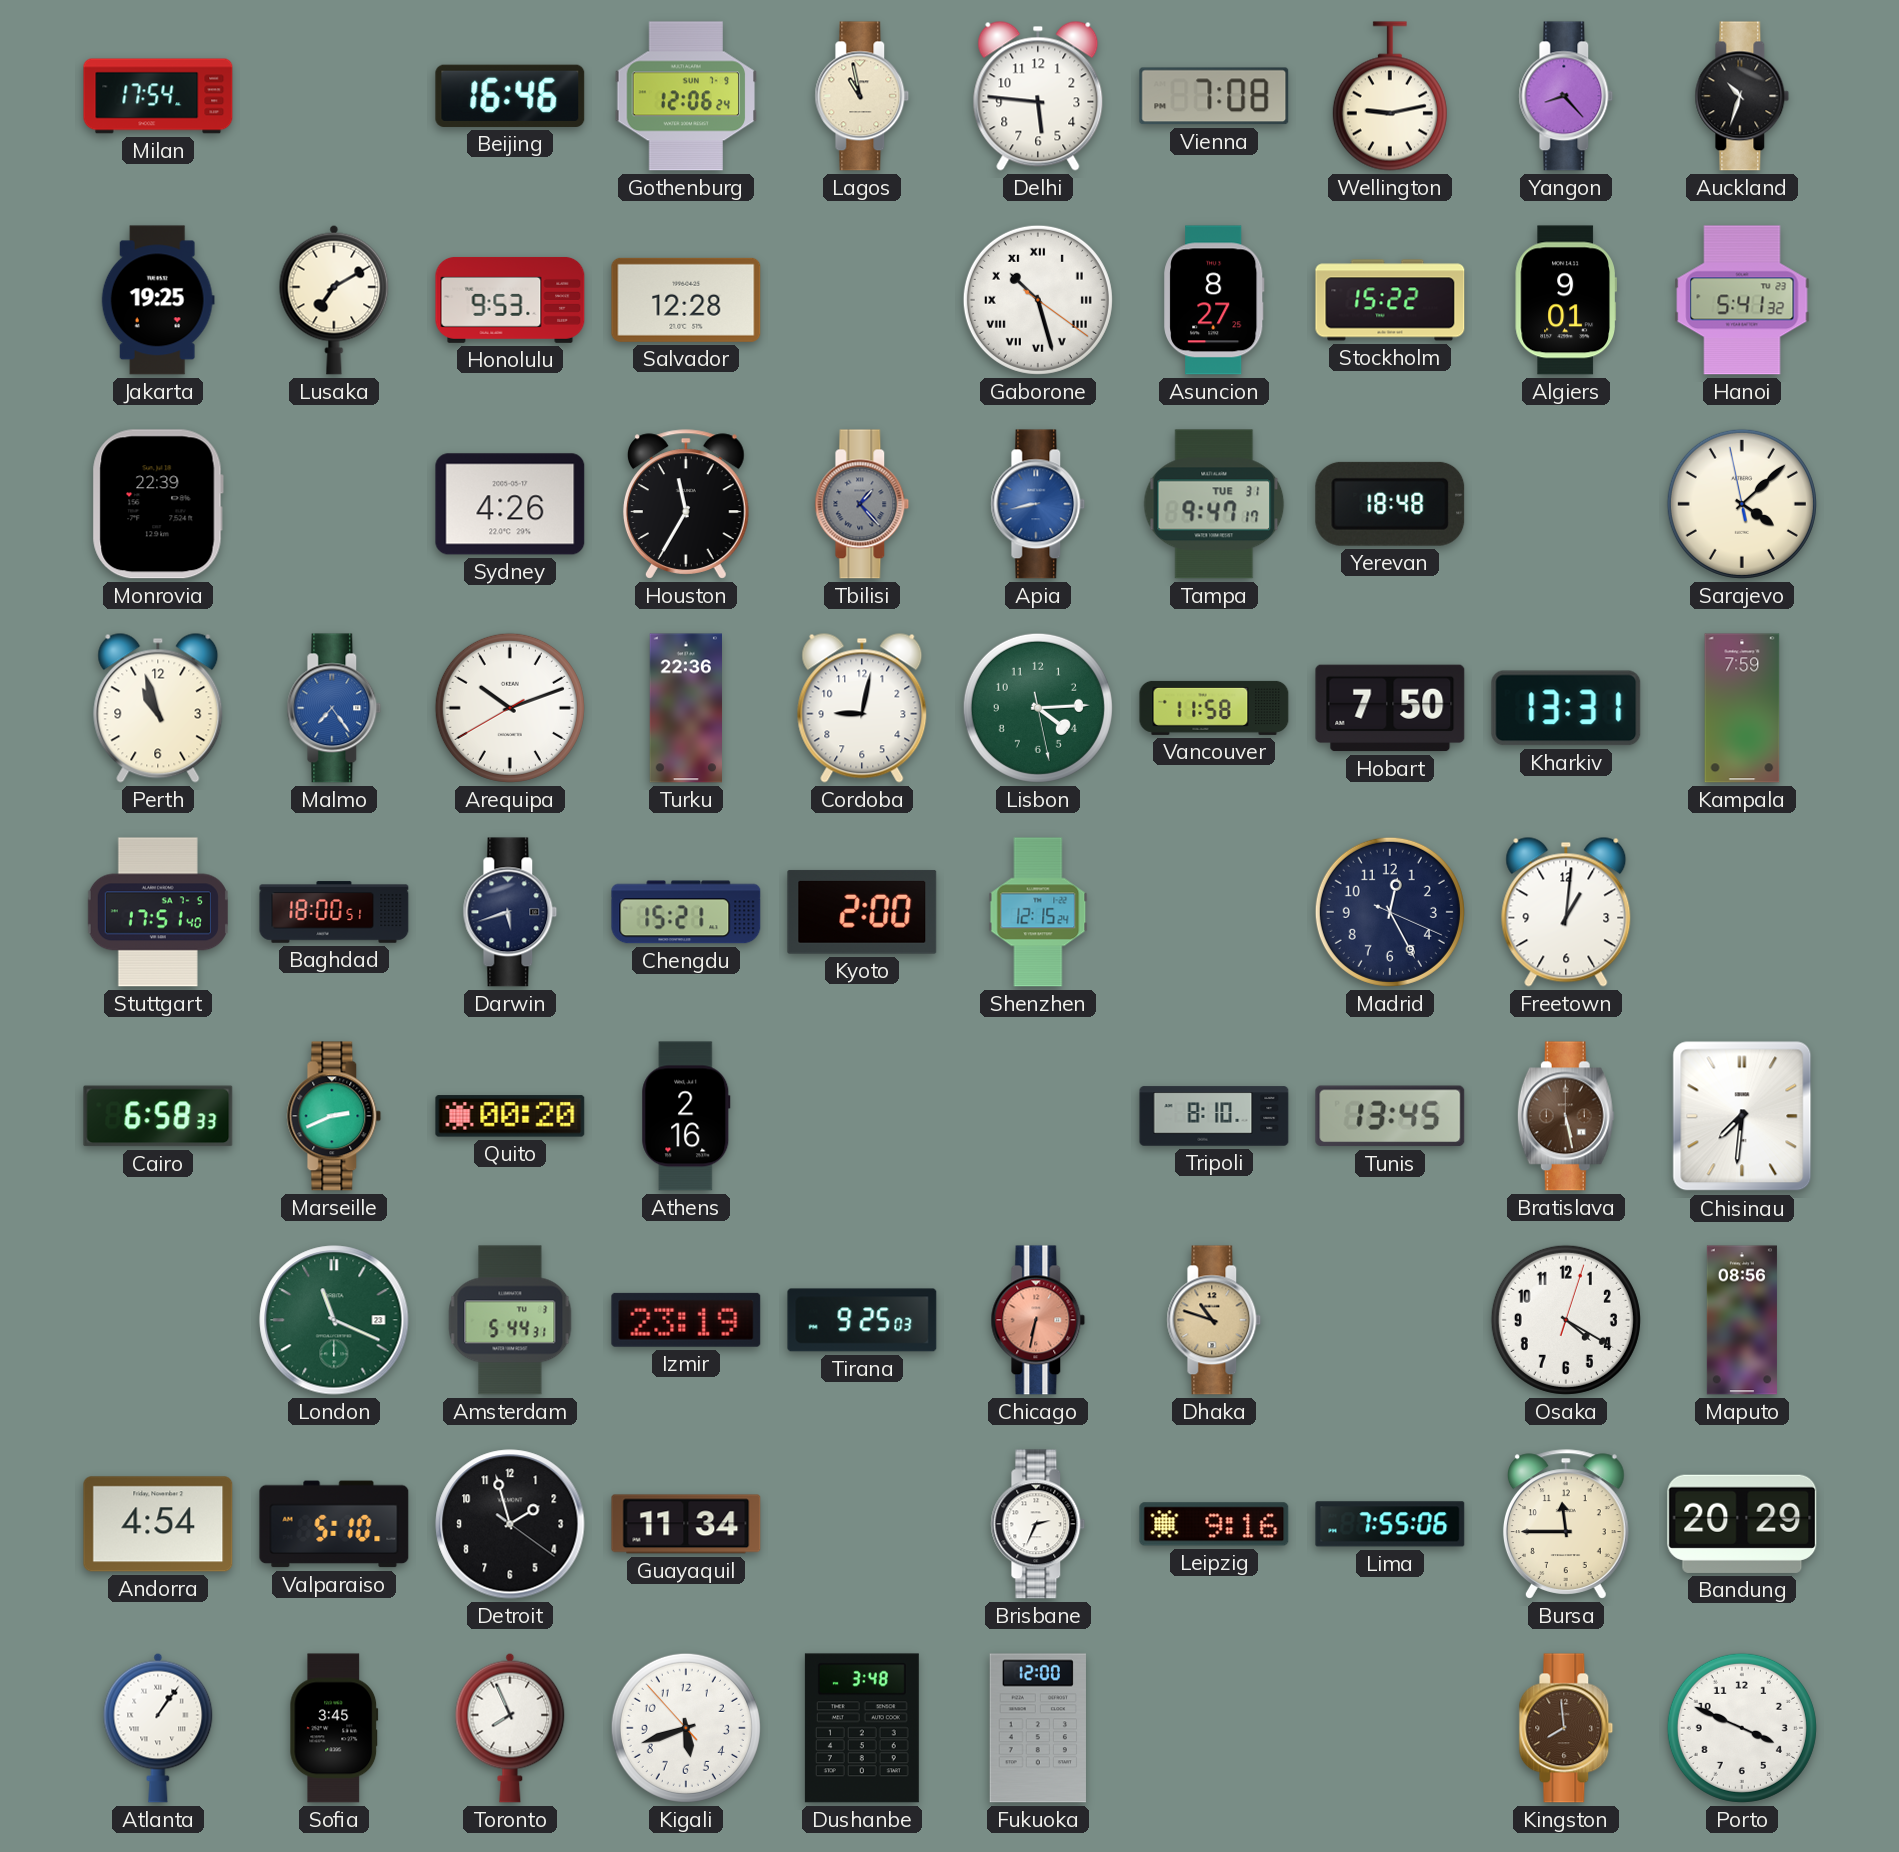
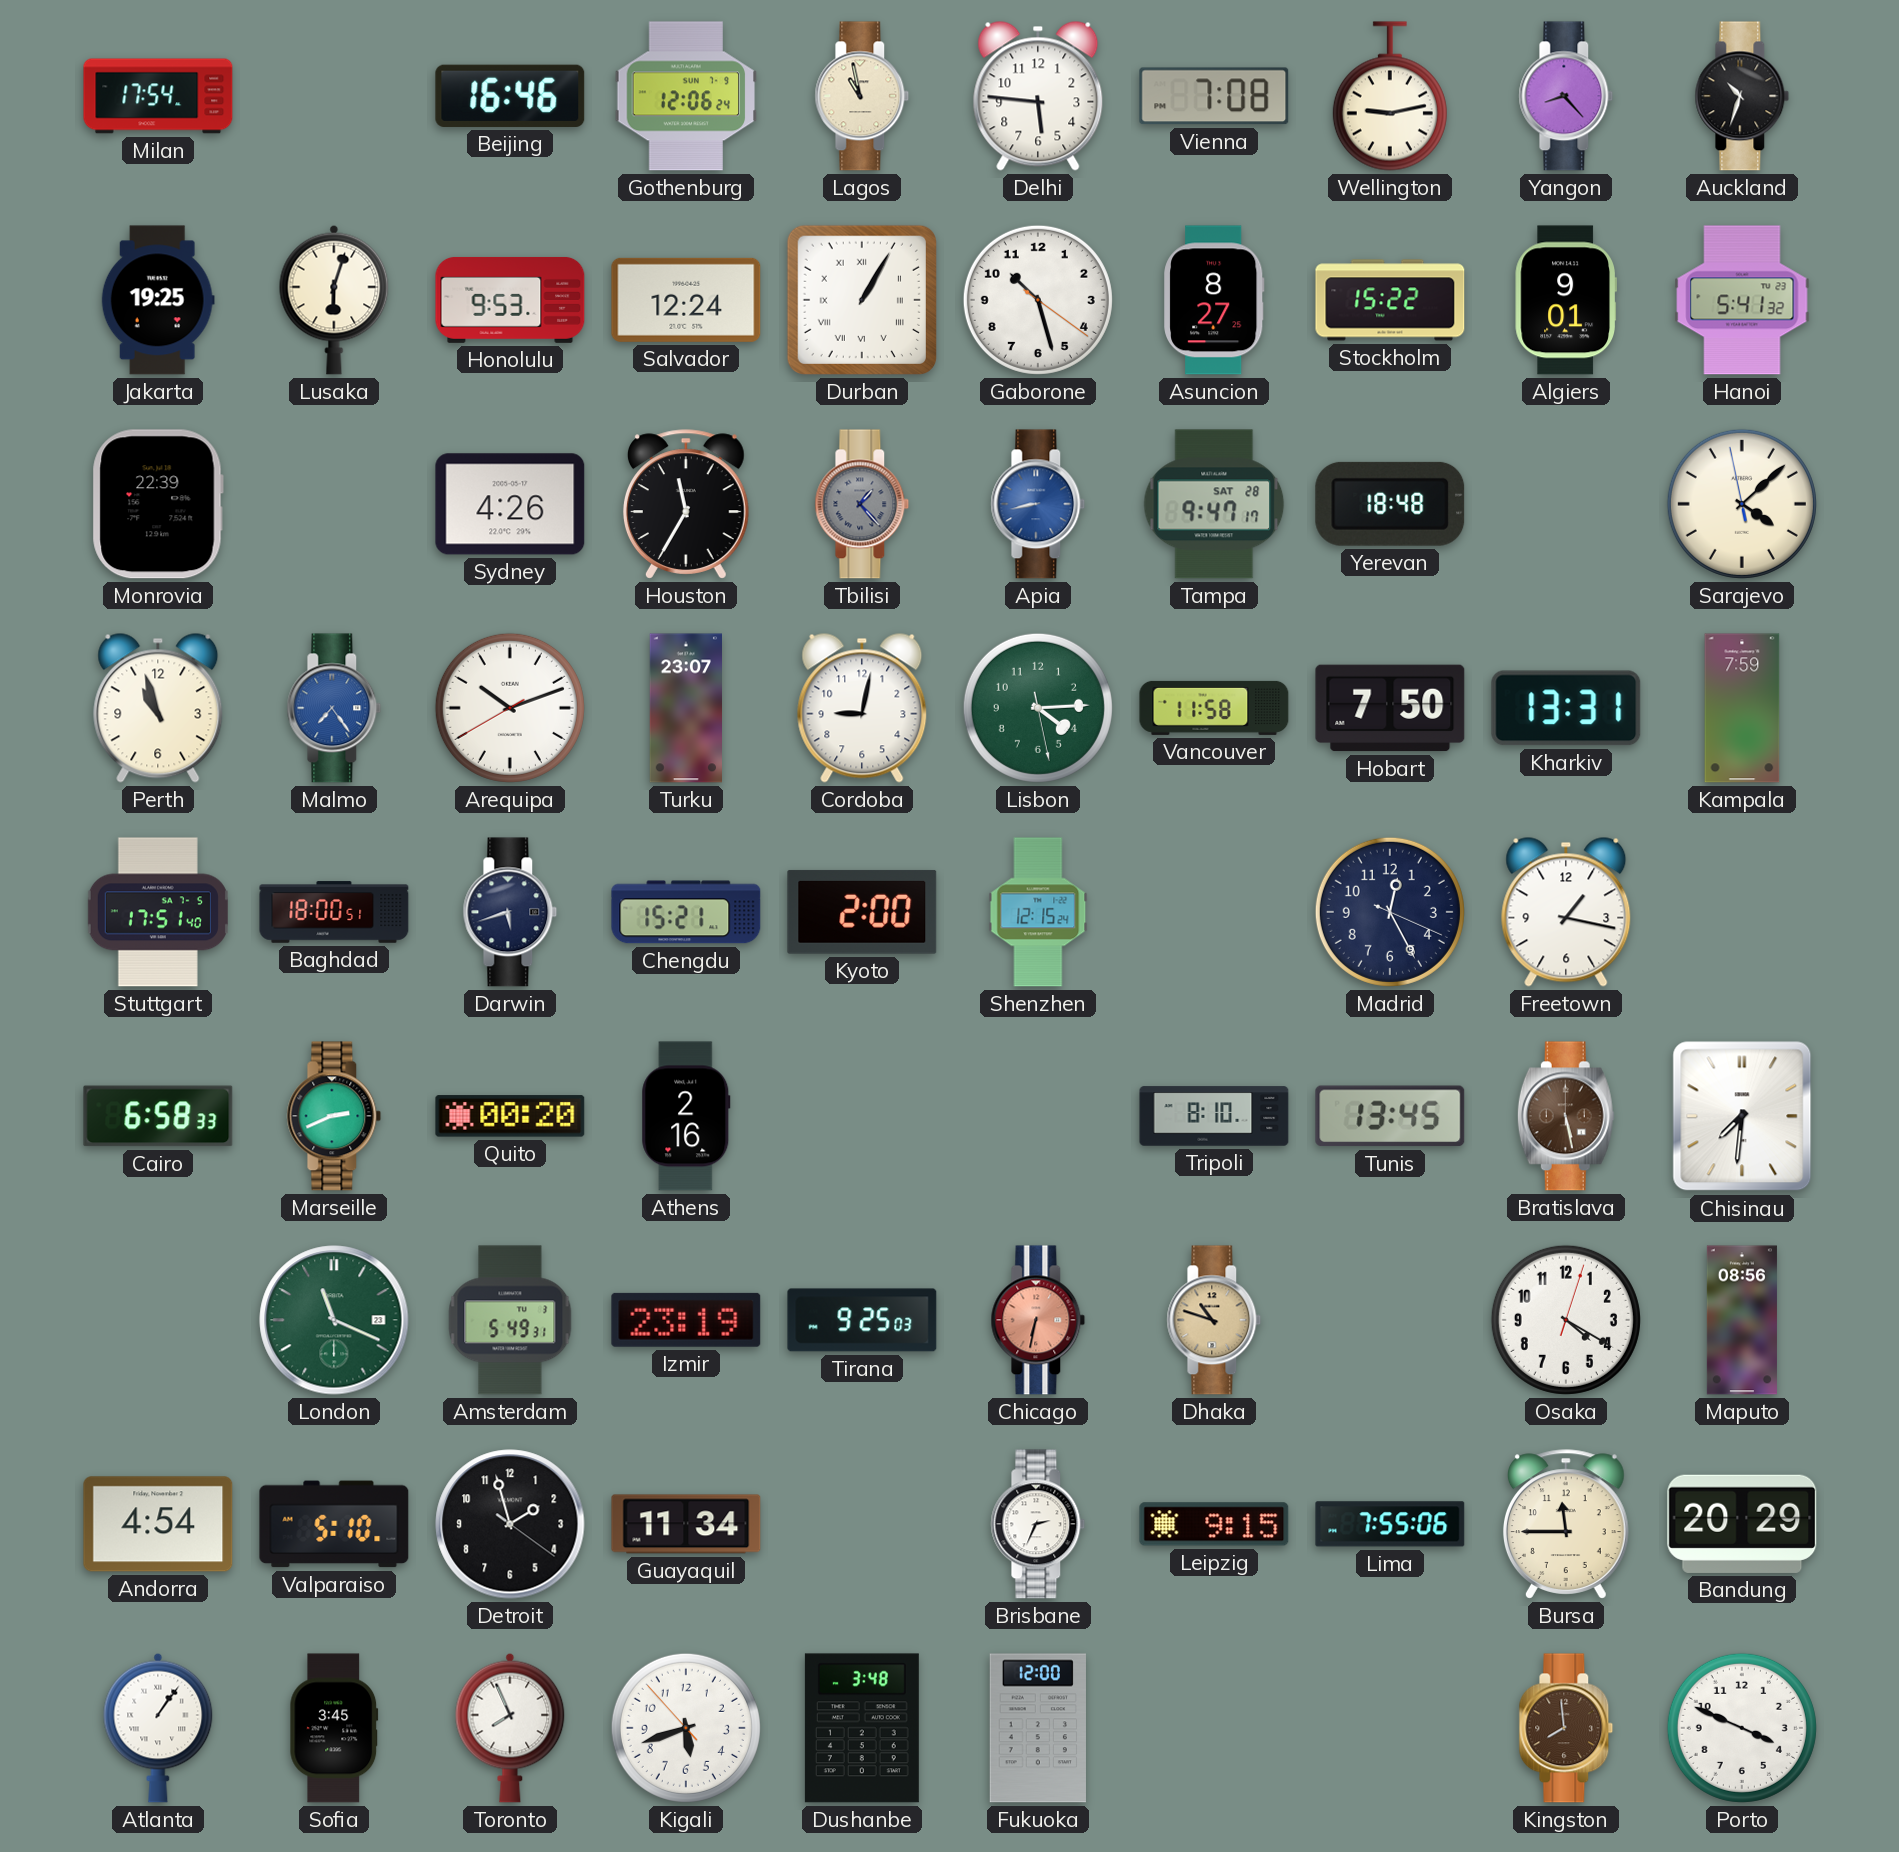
Lusaka: 7:10 -> 6:03 (334, 300)
Salvador: 12:28 -> 12:24 (686, 300)
Durban: none -> 1:05 (862, 300)
Gaborone numerals: Roman -> Arabic (1038, 300)
Tampa date: TUE 31 -> SAT 28 (1214, 504)
Turku: 22:36 -> 23:07 (685, 708)
Freetown: 1:01 -> 1:17 (1566, 912)
Amsterdam: 5:44 -> 5:49 (510, 1320)
Leipzig: 9:16 -> 9:15 (1214, 1524)
